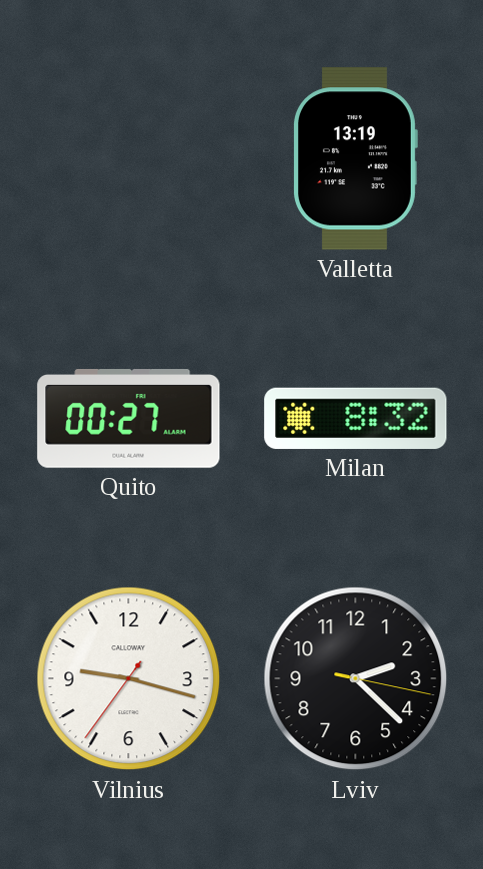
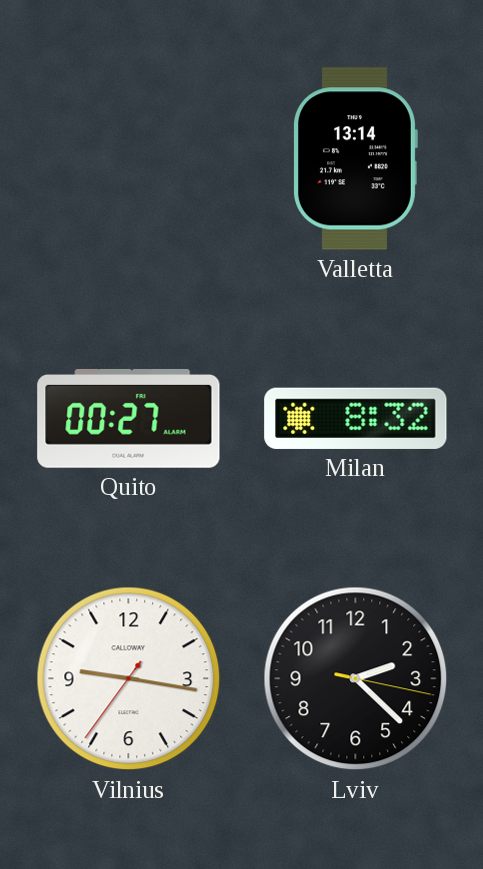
Valletta: 13:19 -> 13:14 (355, 159)
Vilnius: 9:17 -> 9:16 (129, 679)
